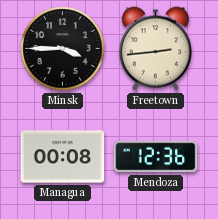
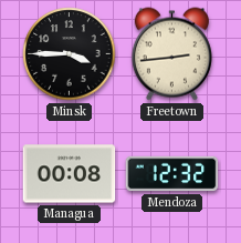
Mendoza: 12:36 -> 12:32 (172, 174)
